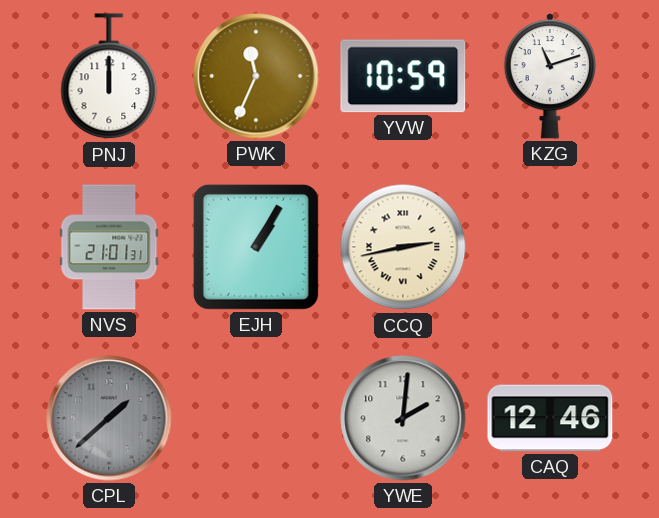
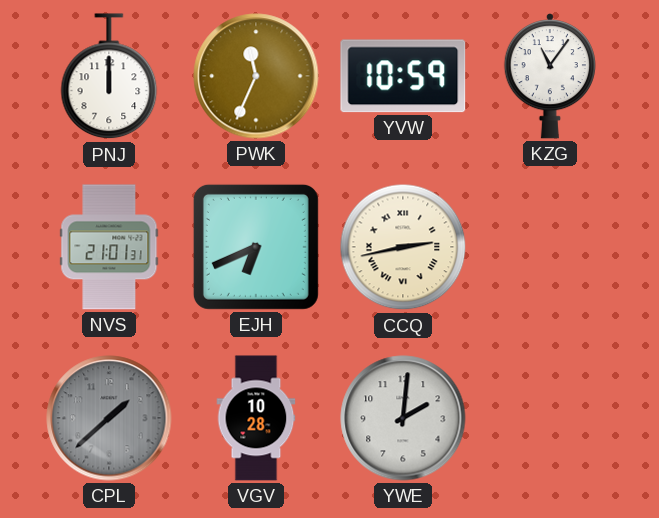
KZG: 11:12 -> 11:06 (550, 77)
EJH: 1:05 -> 6:41 (256, 247)
VGV: none -> 10:28 (256, 418)
CAQ: 12:46 -> none (550, 418)
